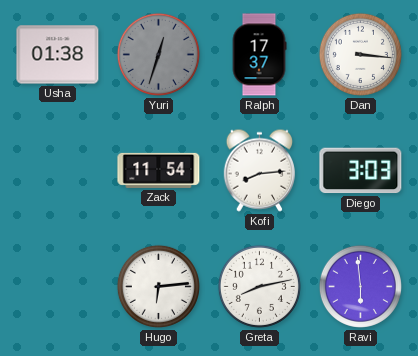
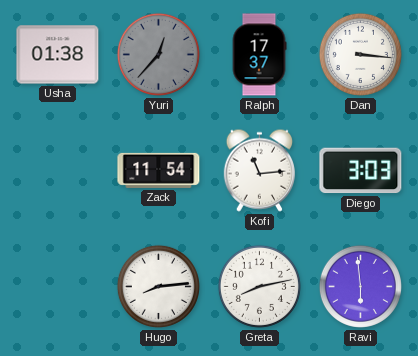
Yuri: 12:33 -> 12:37 (158, 54)
Kofi: 8:14 -> 11:14 (259, 170)
Hugo: 6:14 -> 8:14 (158, 286)
